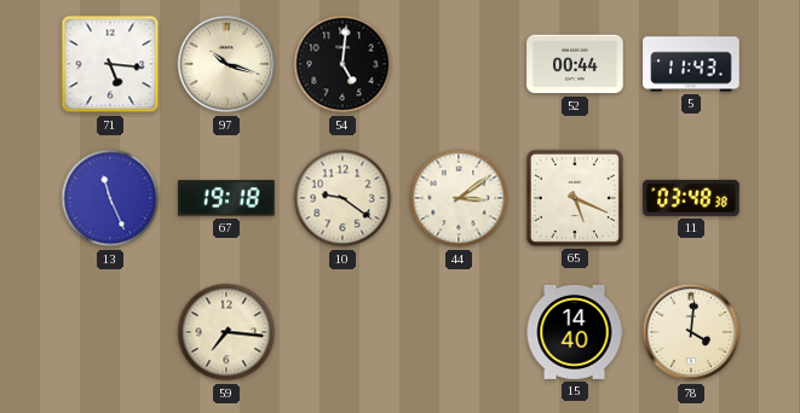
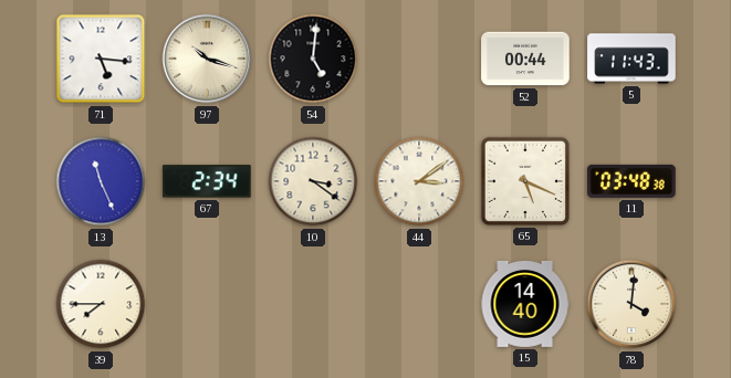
67: 19:18 -> 2:34 (207, 181)
10: 9:21 -> 3:21 (313, 181)
39: none -> 7:45 (101, 304)
59: 7:16 -> none (226, 332)
